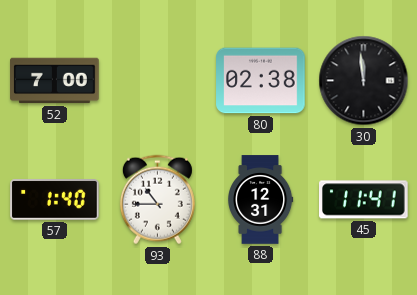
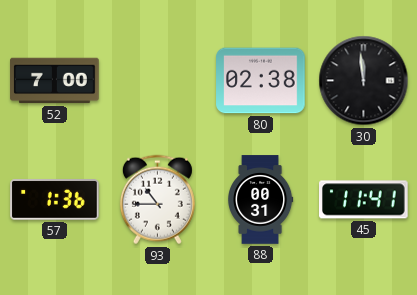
57: 1:40 -> 1:36 (55, 200)
88: 12:31 -> 00:31 (261, 200)
